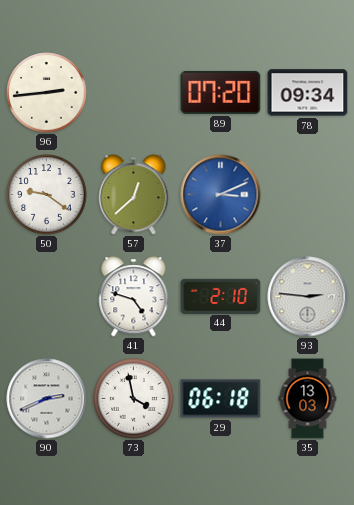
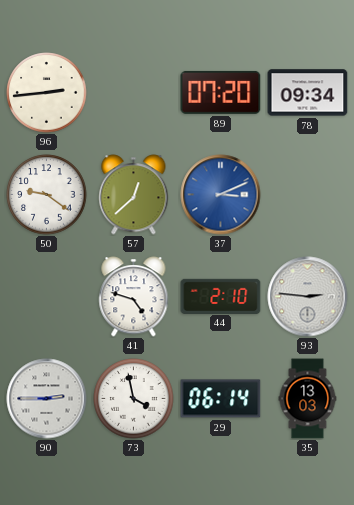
90: 2:41 -> 2:45 (47, 399)
29: 06:18 -> 06:14 (221, 399)
